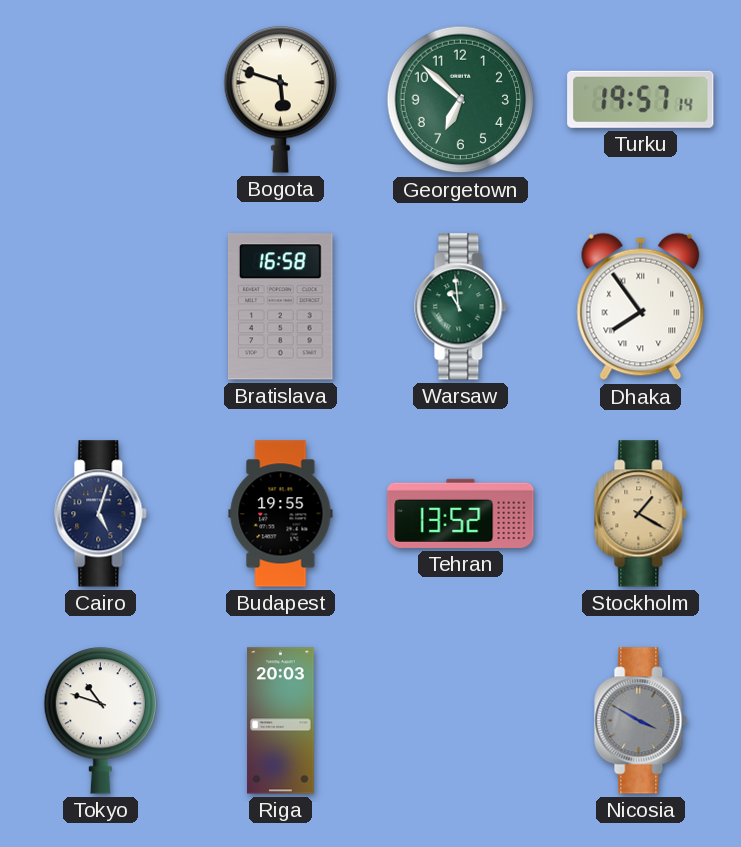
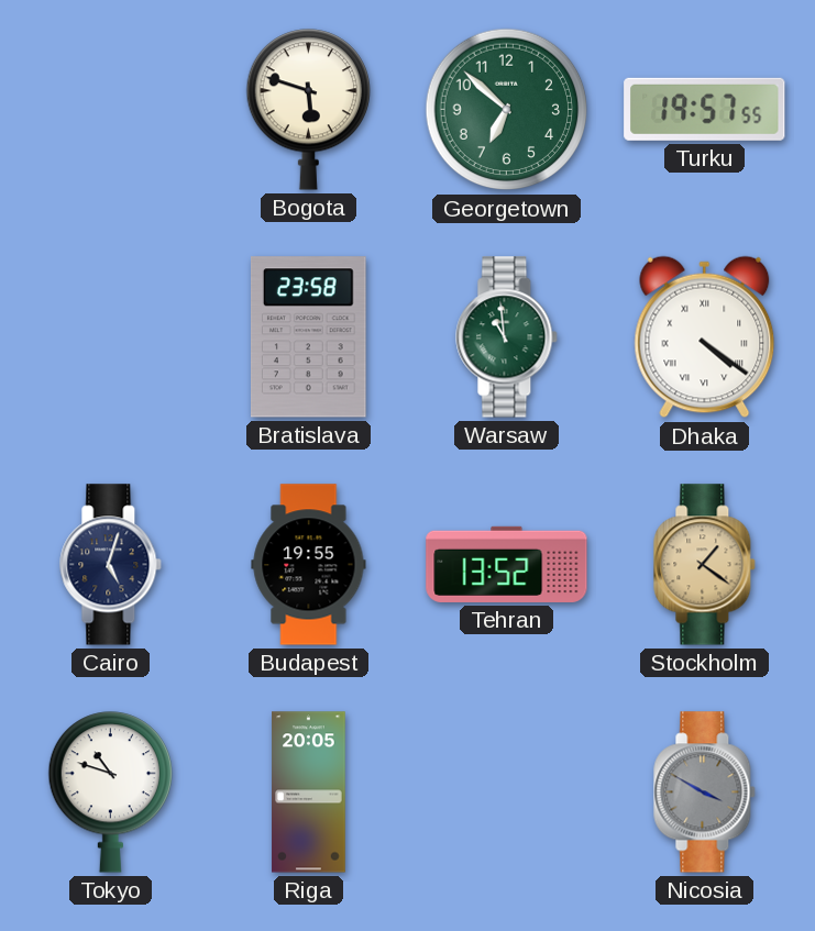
Turku: 19:57:14 -> 19:57:55 (705, 109)
Bratislava: 16:58 -> 23:58 (309, 337)
Dhaka: 7:54 -> 4:21 (705, 337)
Stockholm: 1:20 -> 1:21 (705, 565)
Riga: 20:03 -> 20:05 (309, 793)
